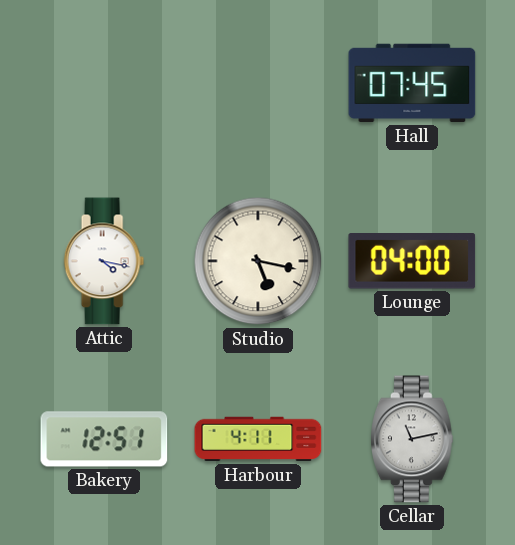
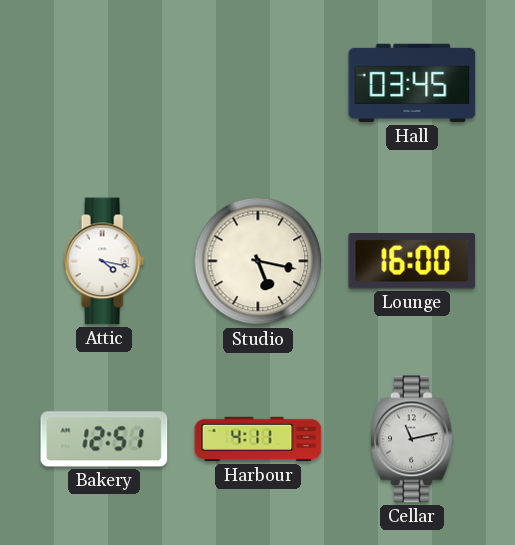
Hall: 07:45 -> 03:45 (412, 83)
Lounge: 04:00 -> 16:00 (412, 262)
